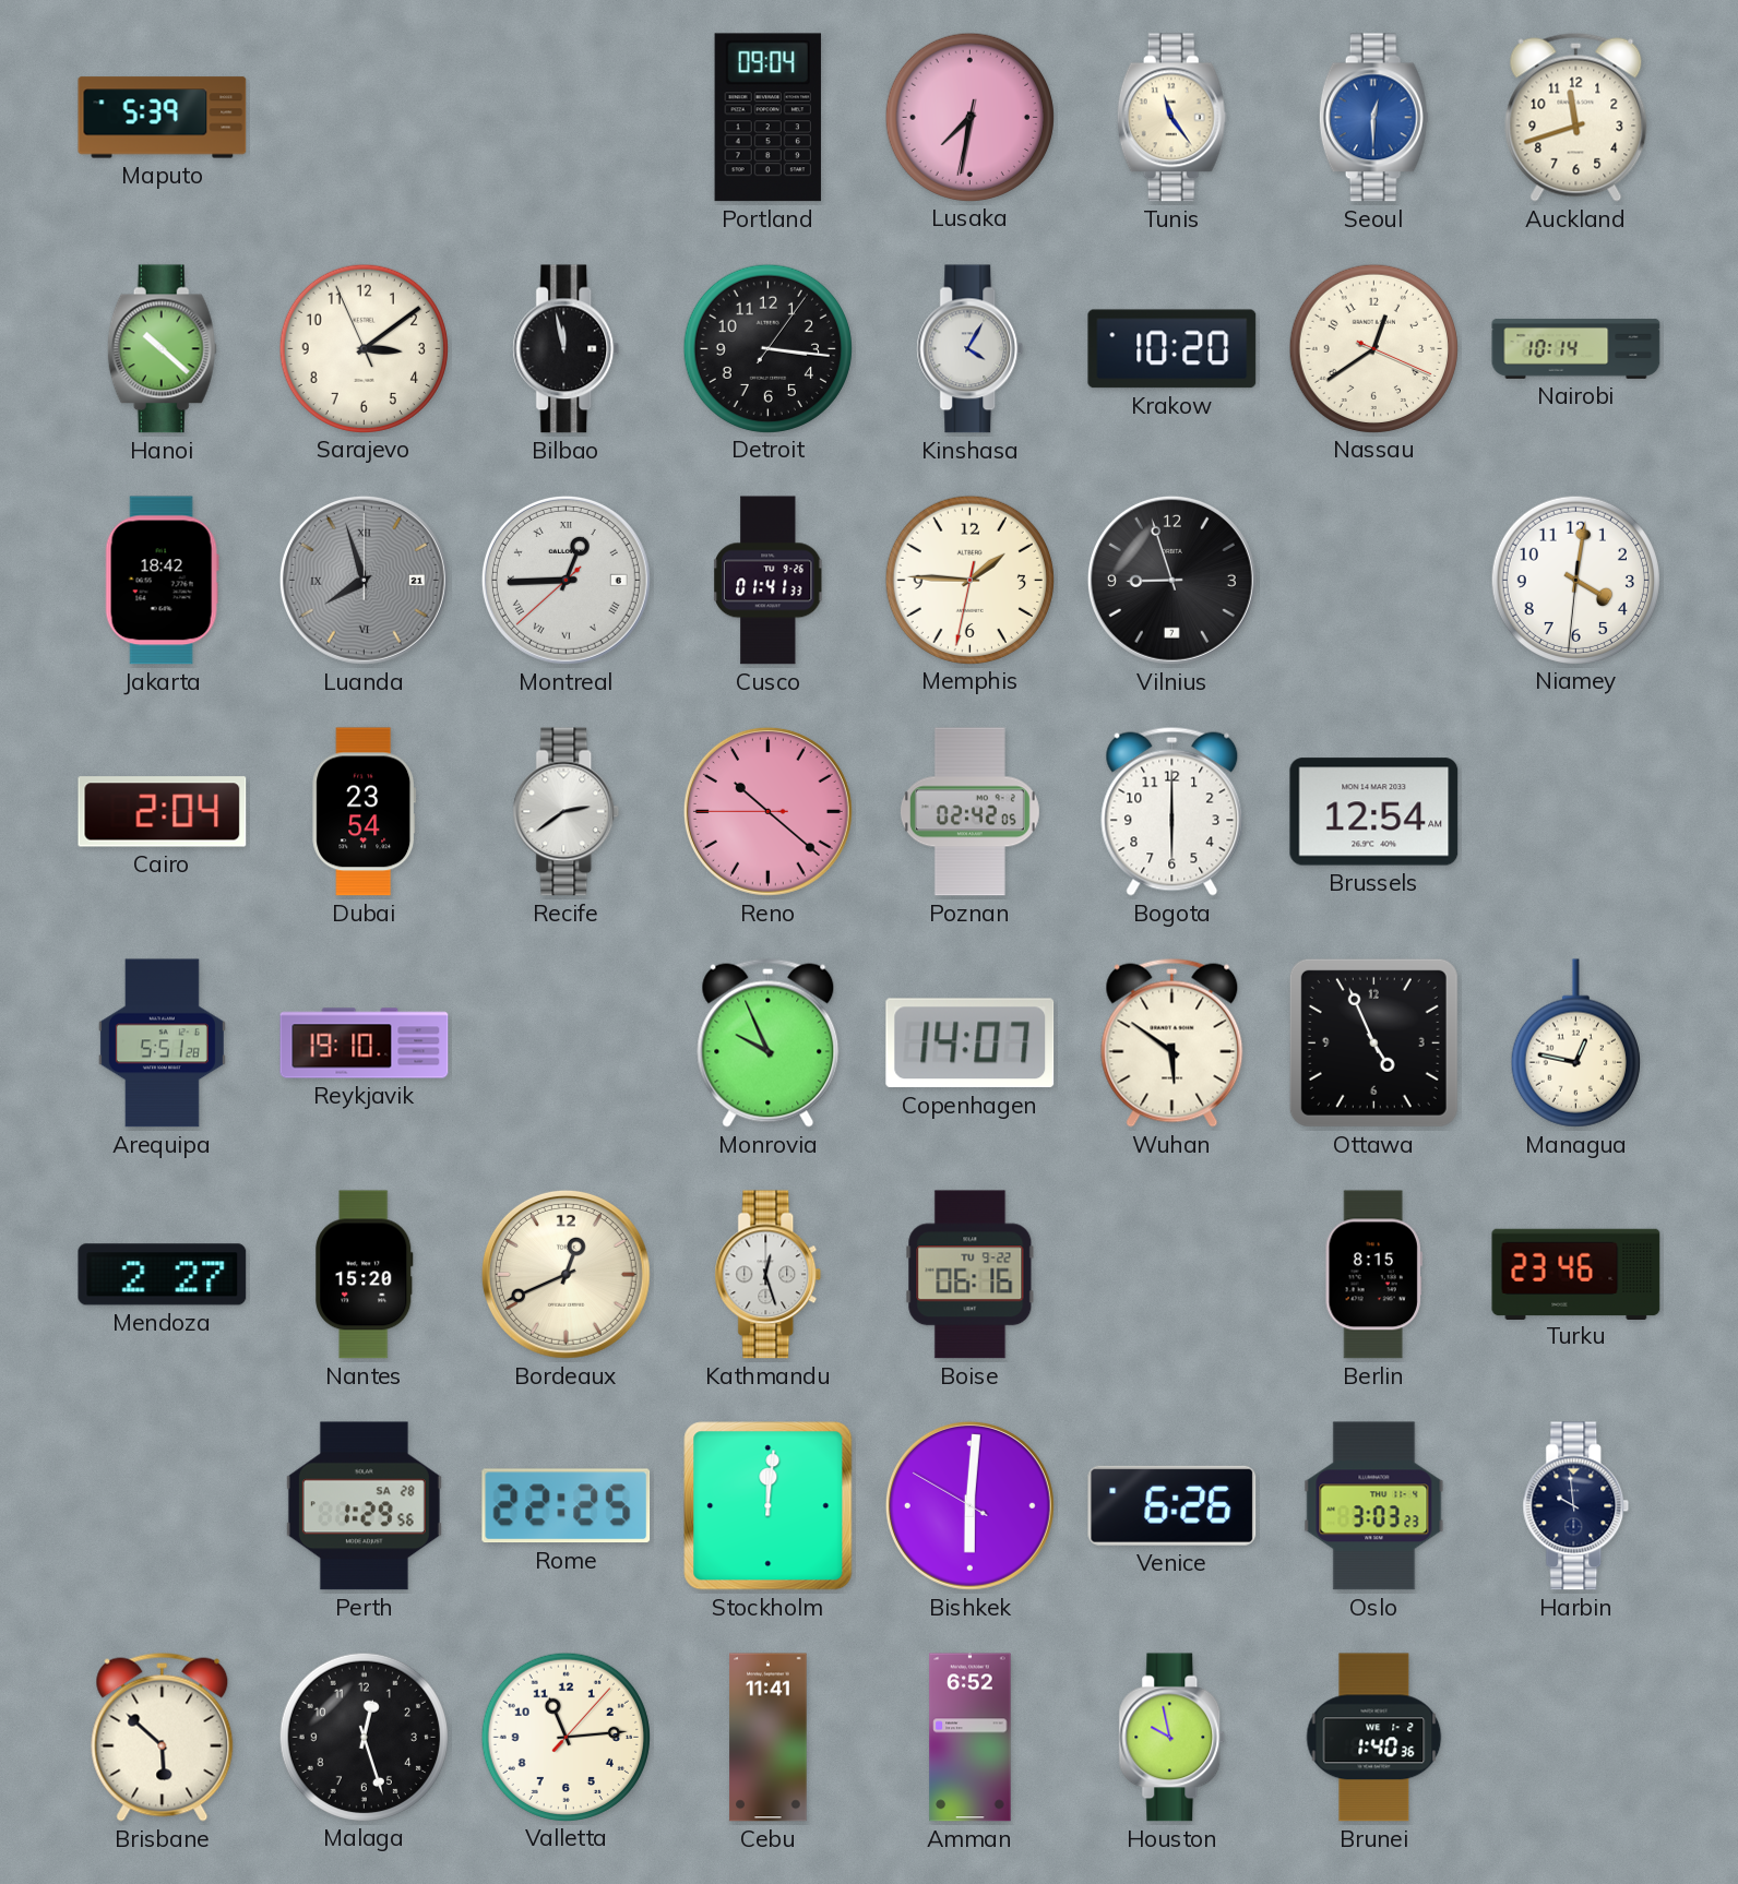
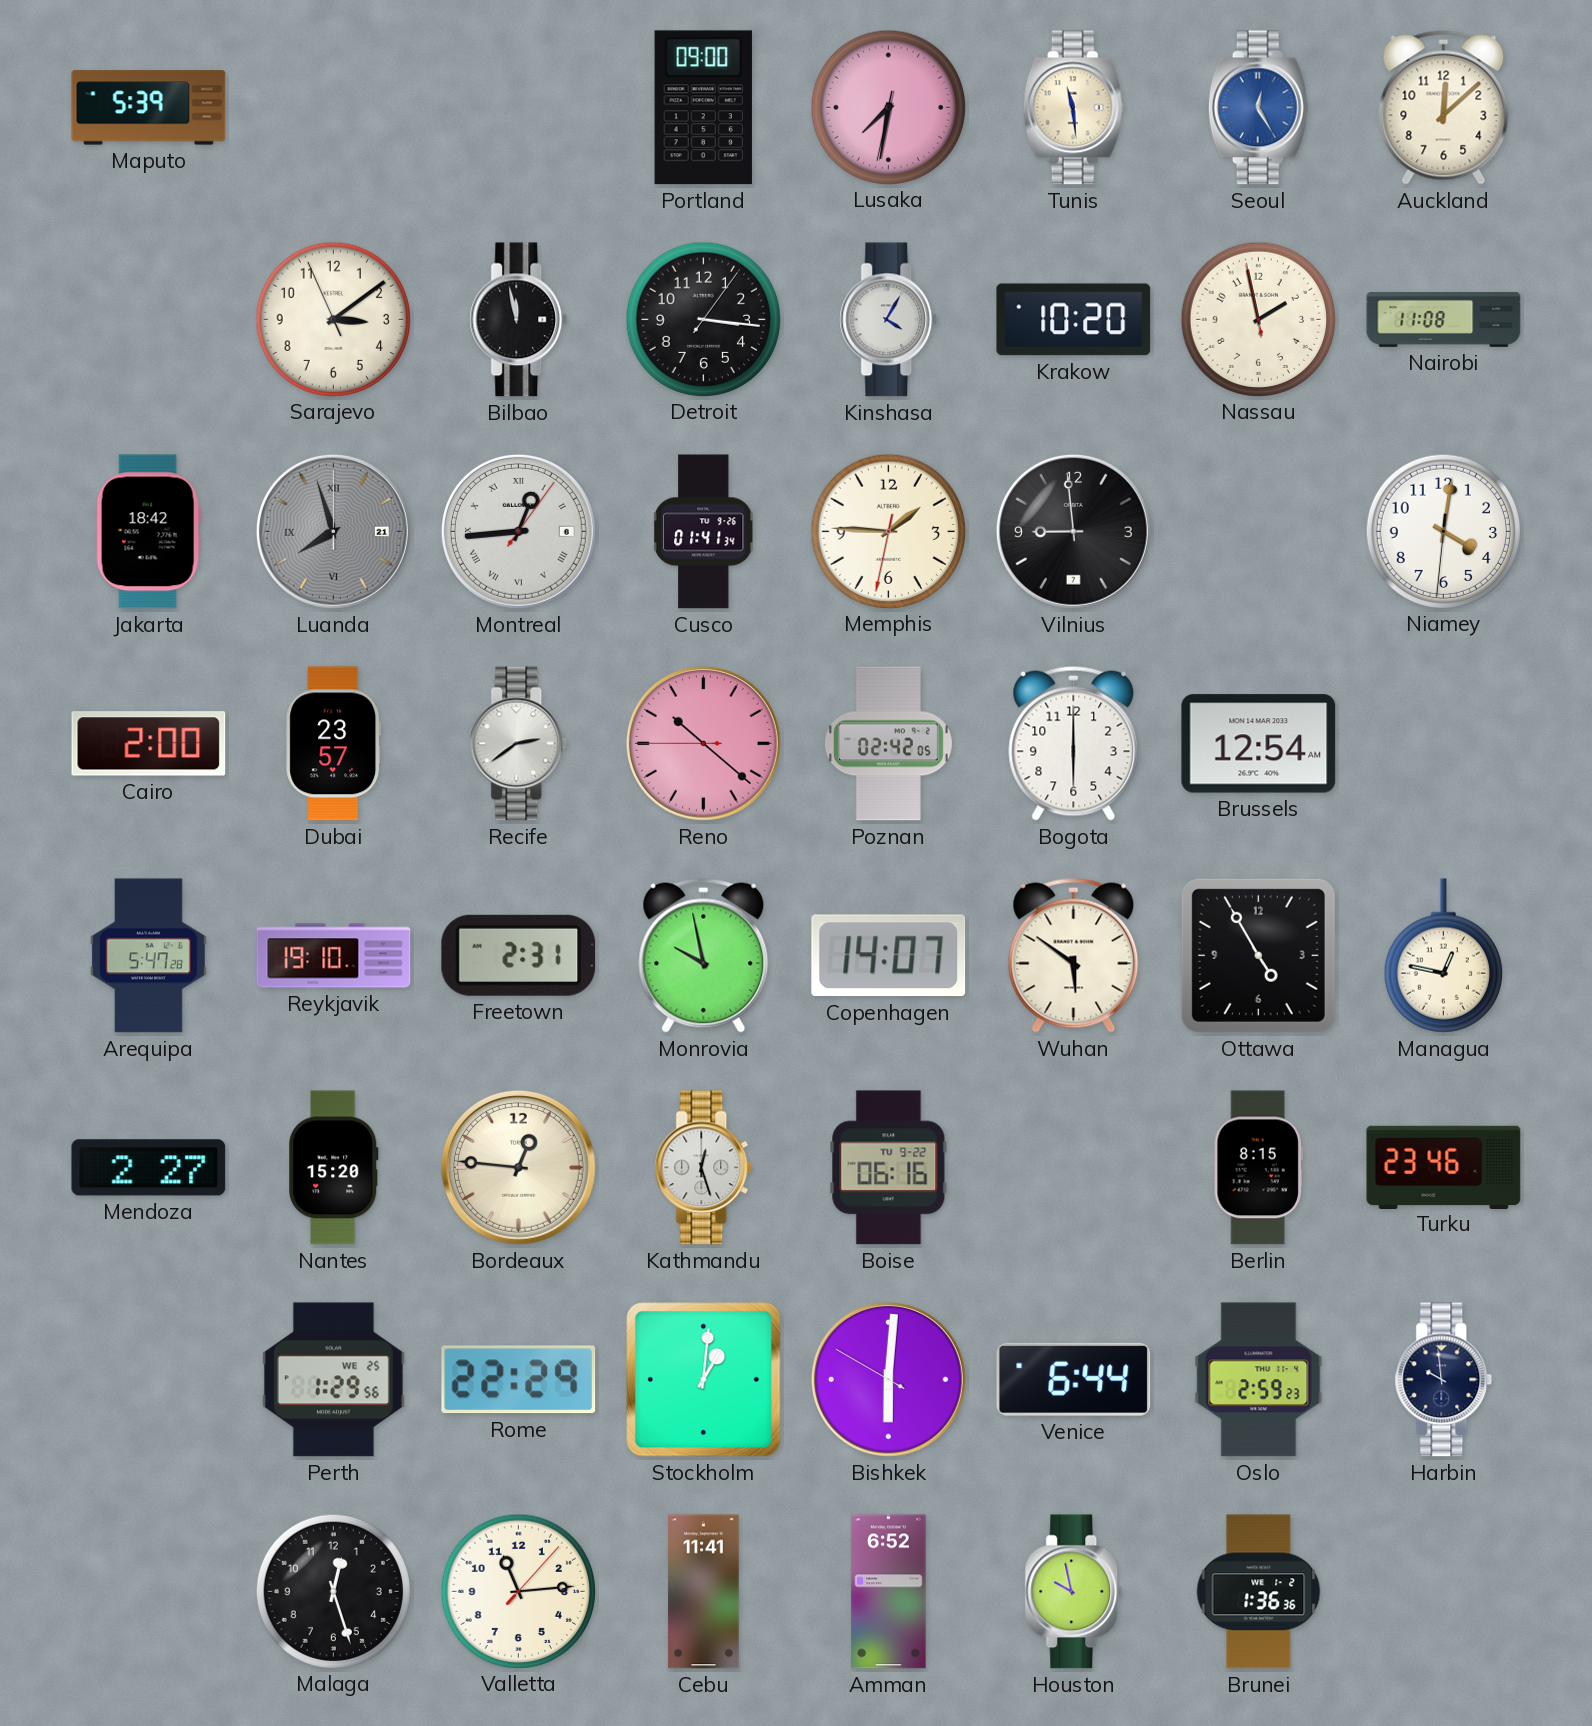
Portland: 09:04 -> 09:00 (703, 108)
Tunis: 11:24 -> 11:29 (1073, 108)
Seoul: 12:30 -> 12:25 (1258, 108)
Auckland: 11:42 -> 12:08 (1444, 107)
Hanoi: 10:22 -> none (162, 349)
Nassau: 12:39 -> 1:57 (1258, 319)
Nairobi: 10:14 -> 11:08 (1444, 319)
Montreal: 12:44:38 -> 12:44:06 (518, 531)
Cusco: 01:41:33 -> 01:41:34 (703, 532)
Vilnius: 8:57 -> 8:59 (1073, 531)
Cairo: 2:04 -> 2:00 (149, 744)
Dubai: 23:54 -> 23:57 (334, 744)
Arequipa: 5:51 -> 5:47 (148, 956)
Freetown: none -> 2:31 (519, 955)
Monrovia: 9:56 -> 9:58 (704, 955)
Ottawa: 4:56 -> 4:55 (1258, 955)
Bordeaux: 12:41 -> 12:46 (518, 1167)
Perth date: SA 28 -> WE 25 (333, 1380)
Rome: 22:25 -> 22:29 (519, 1380)
Stockholm: 12:01 -> 1:01 (704, 1380)
Venice: 6:26 -> 6:44 (1074, 1379)
Oslo: 3:03 -> 2:59 (1259, 1380)
Brisbane: 5:52 -> none (163, 1737)
Brunei: 1:40 -> 1:36 (1259, 1592)
